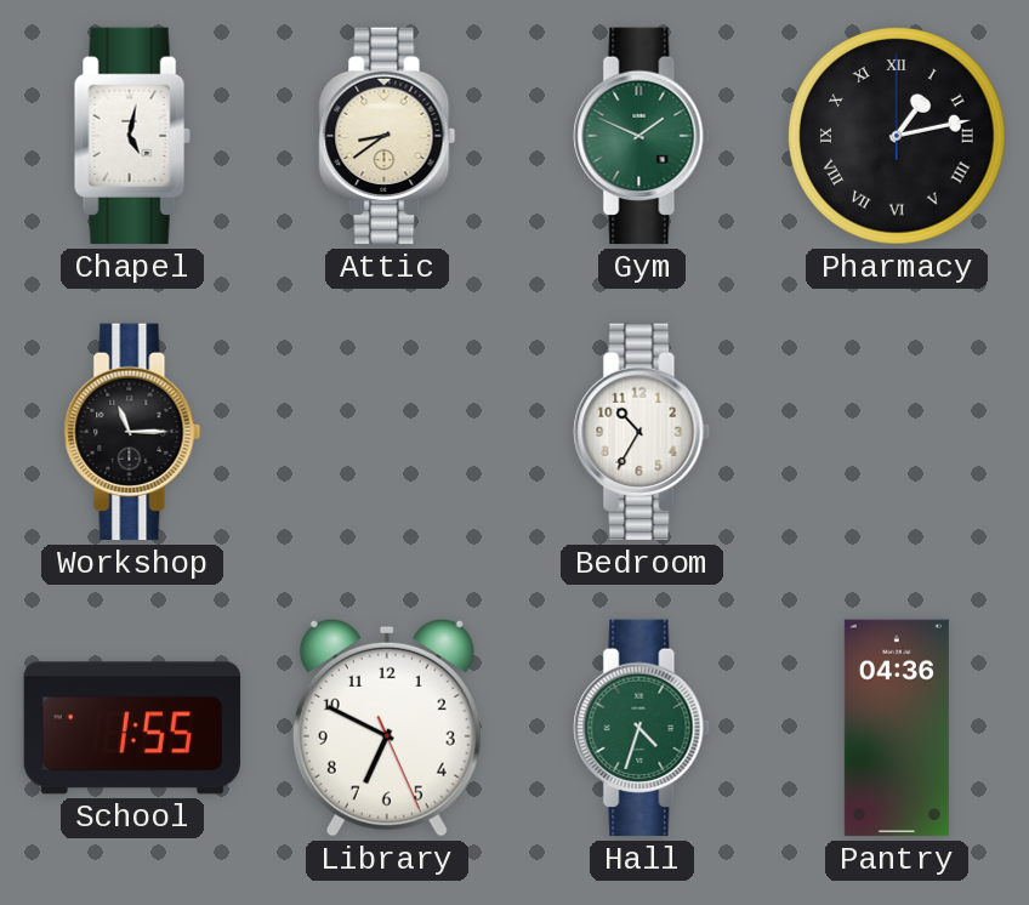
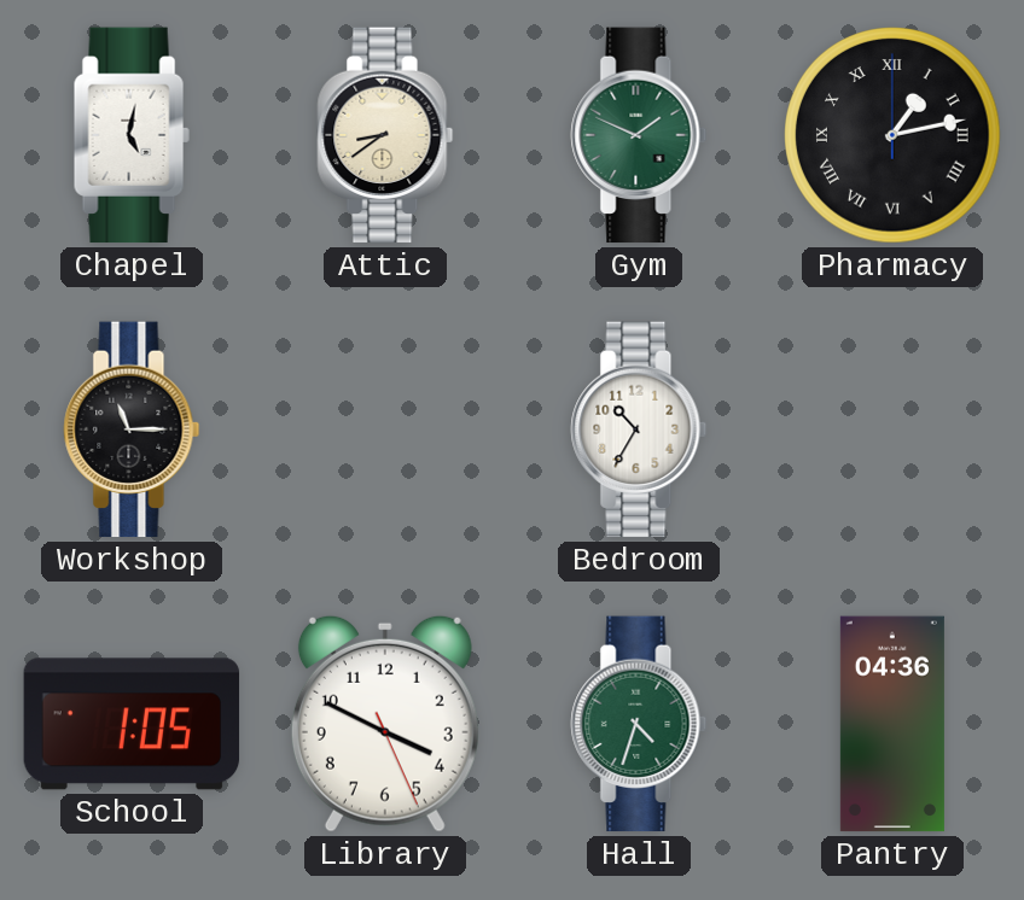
School: 1:55 -> 1:05 (132, 724)
Library: 6:49 -> 3:49 (385, 724)
